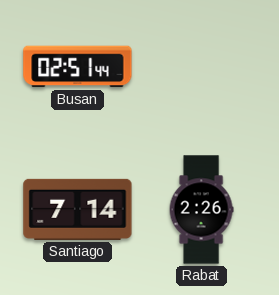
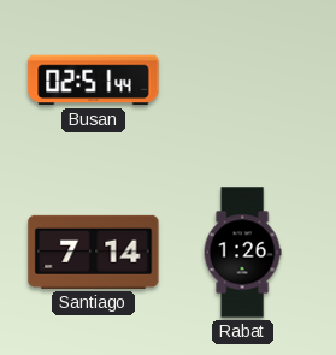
Rabat: 2:26 -> 1:26 (242, 253)
